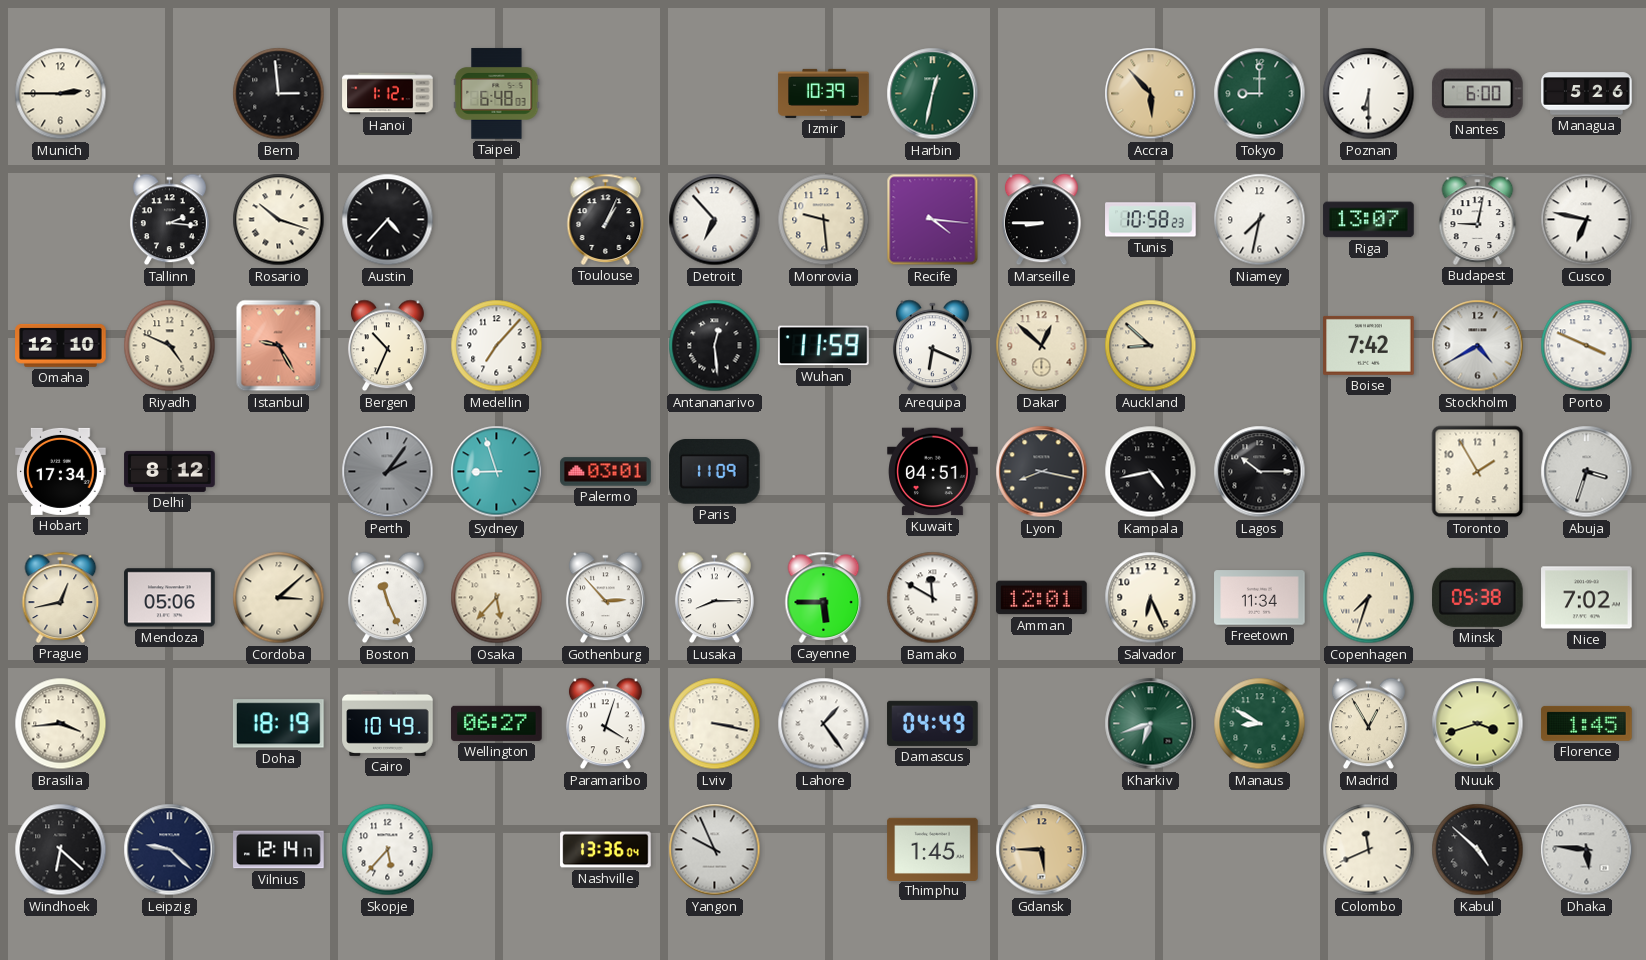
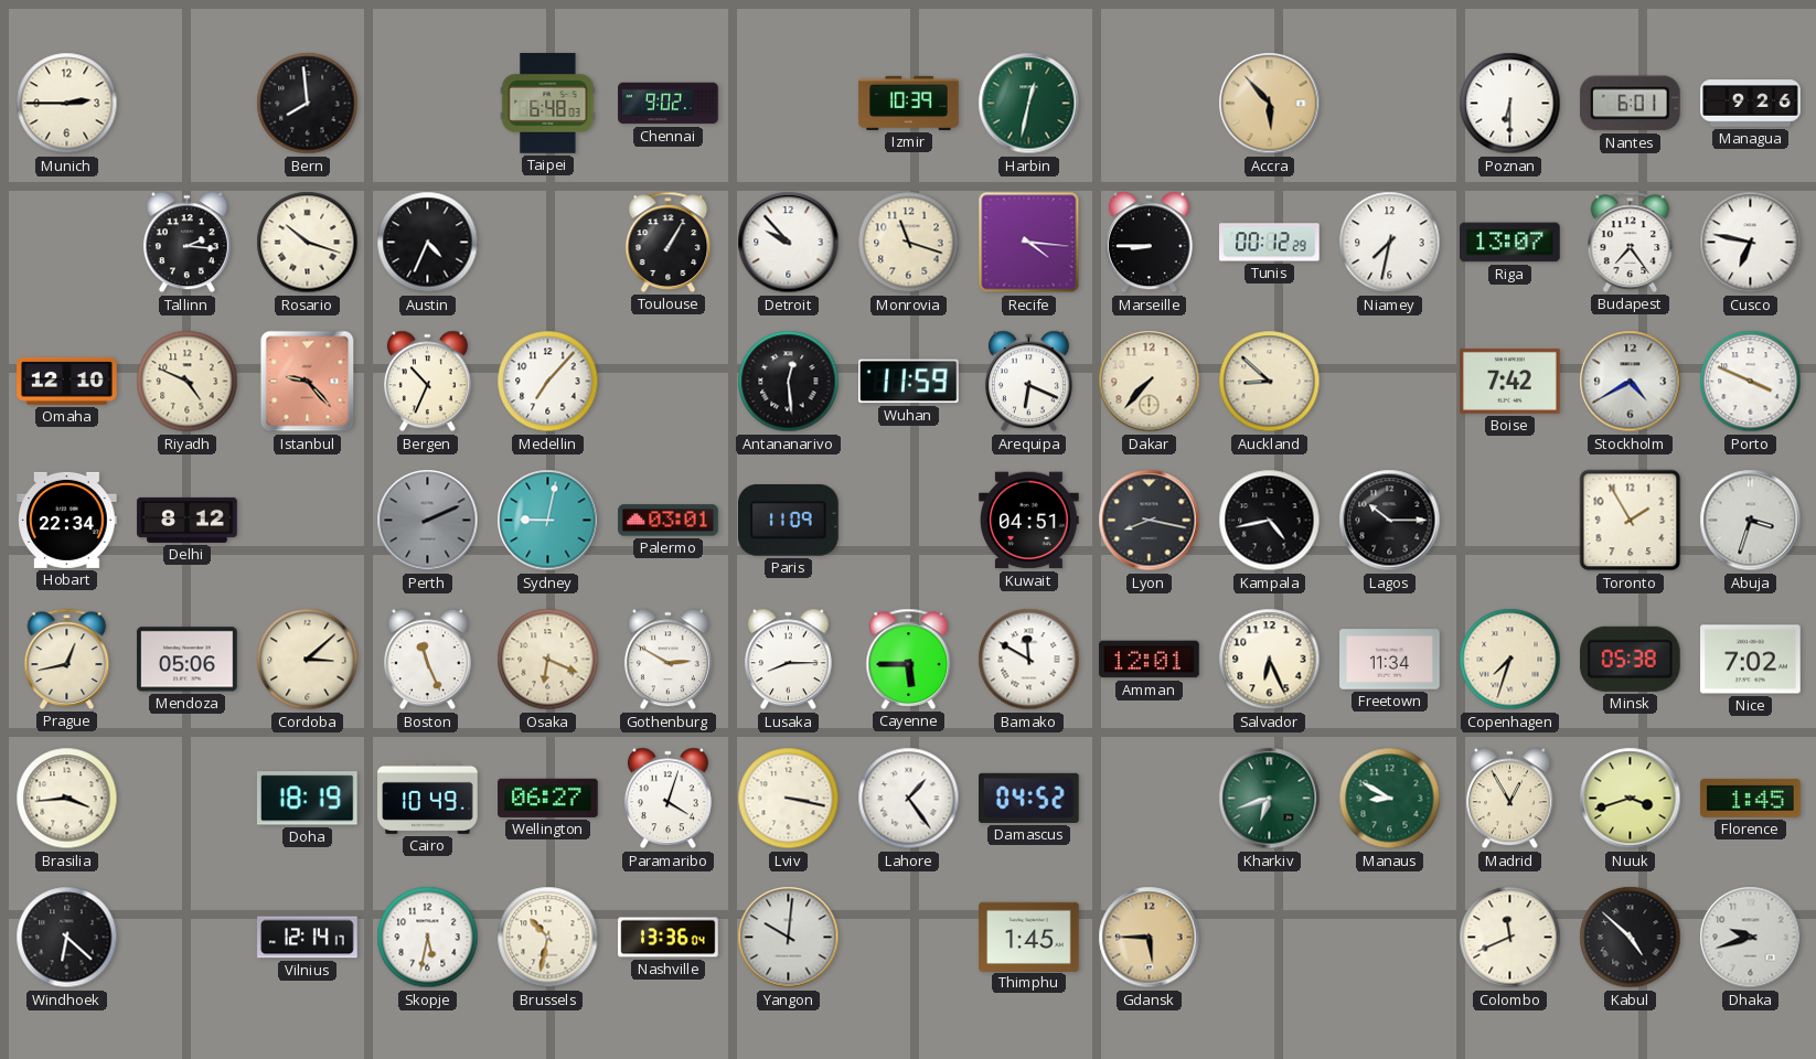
Bern: 2:59 -> 7:59 (308, 104)
Hanoi: 1:12 -> none (388, 94)
Chennai: none -> 9:02 (669, 104)
Tokyo: 9:00 -> none (1260, 94)
Nantes: 6:00 -> 6:01 (1630, 104)
Managua: 5:26 -> 9:26 (1751, 104)
Austin: 4:37 -> 4:34 (428, 243)
Toulouse: 1:04 -> 1:05 (669, 242)
Detroit: 6:53 -> 9:53 (789, 243)
Monrovia: 9:29 -> 11:18 (909, 243)
Tunis: 10:58 -> 00:12 (1270, 243)
Budapest: 9:02 -> 7:24 (1631, 242)
Istanbul: 9:25 -> 9:23 (308, 382)
Dakar: 12:52 -> 7:37 (1150, 382)
Hobart: 17:34 -> 22:34 (67, 520)
Perth: 2:06 -> 2:11 (428, 521)
Sydney: 8:57 -> 9:02 (548, 521)
Osaka: 5:37 -> 6:19 (548, 660)
Gothenburg: 2:53 -> 2:50 (667, 660)
Damascus: 04:49 -> 04:52 (1029, 798)
Leipzig: 9:22 -> none (170, 850)
Skopje: 5:37 -> 5:32 (428, 938)
Brussels: none -> 10:32 (548, 938)
Yangon: 9:56 -> 10:01 (789, 938)
Dhaka: 5:46 -> 9:42 (1751, 938)
